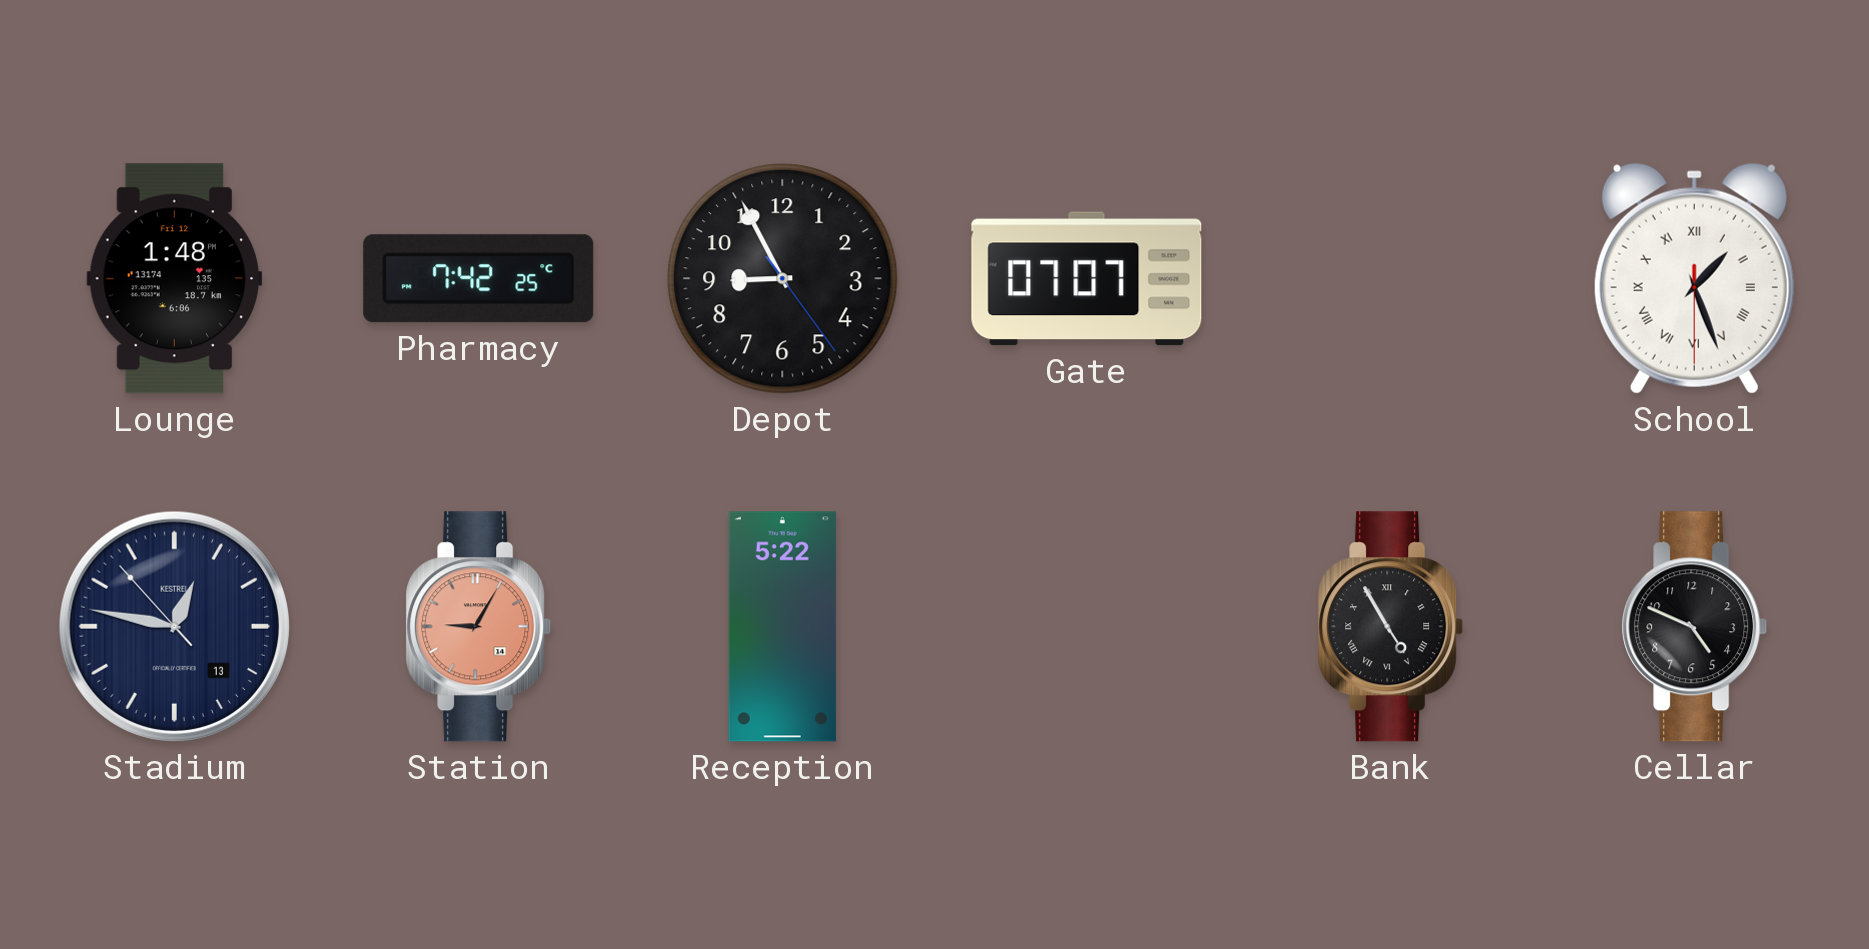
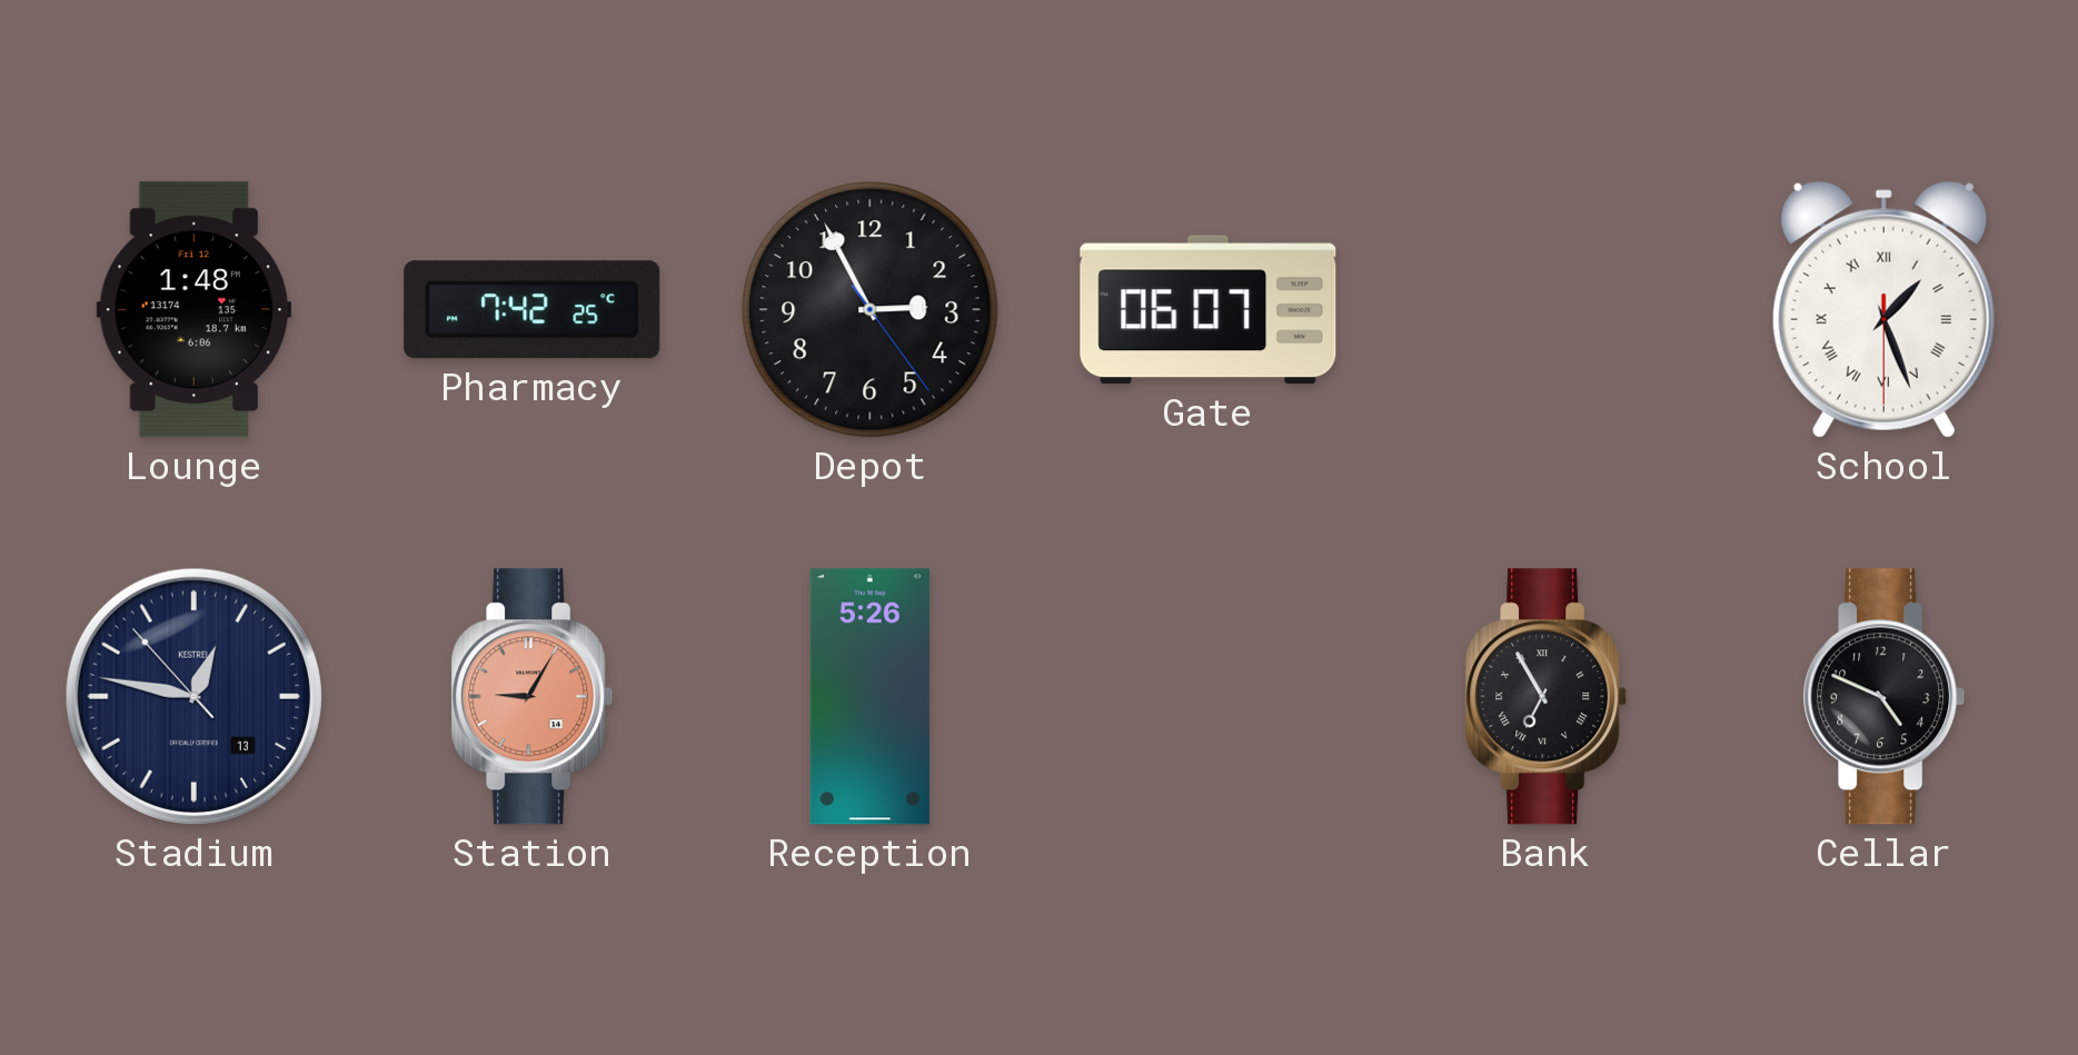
Depot: 8:55 -> 2:55 (871, 310)
Gate: 07:07 -> 06:07 (1209, 310)
Reception: 5:22 -> 5:26 (869, 697)
Bank: 4:55 -> 6:55 (1547, 697)
